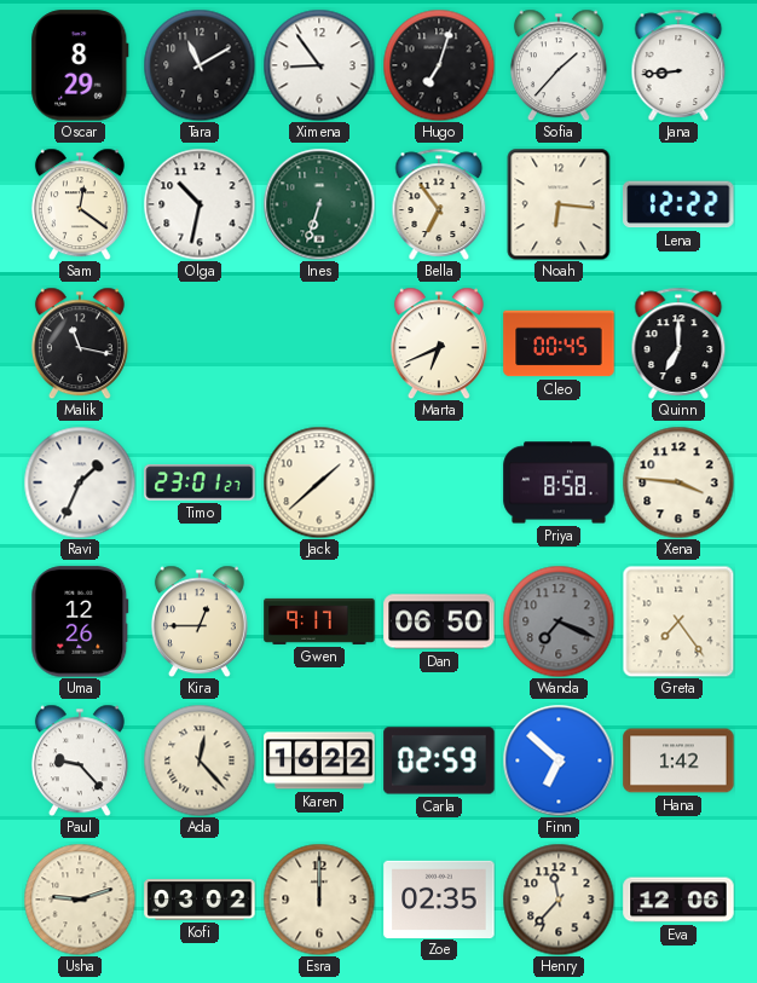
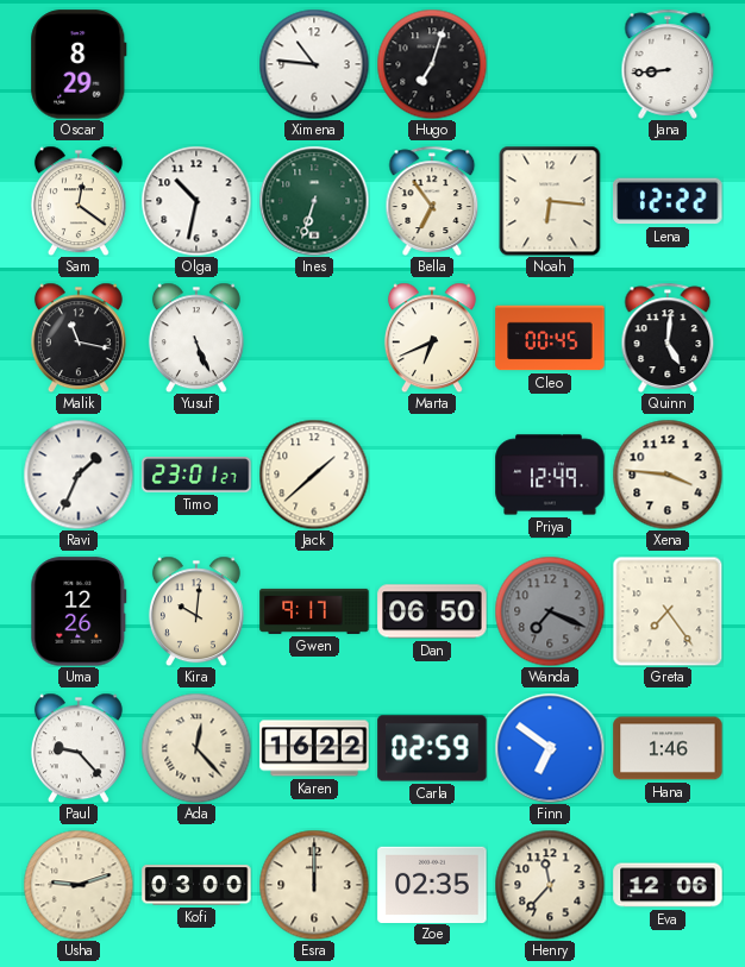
Tara: 11:10 -> none (200, 65)
Ximena: 8:54 -> 10:46 (314, 64)
Sofia: 1:37 -> none (559, 65)
Yusuf: none -> 5:26 (196, 338)
Quinn: 7:00 -> 5:01 (668, 338)
Priya: 8:58 -> 12:49 (550, 475)
Kira: 12:45 -> 10:01 (196, 611)
Finn: 6:52 -> 6:51 (550, 748)
Hana: 1:42 -> 1:46 (668, 748)
Kofi: 03:02 -> 03:00 (196, 885)
